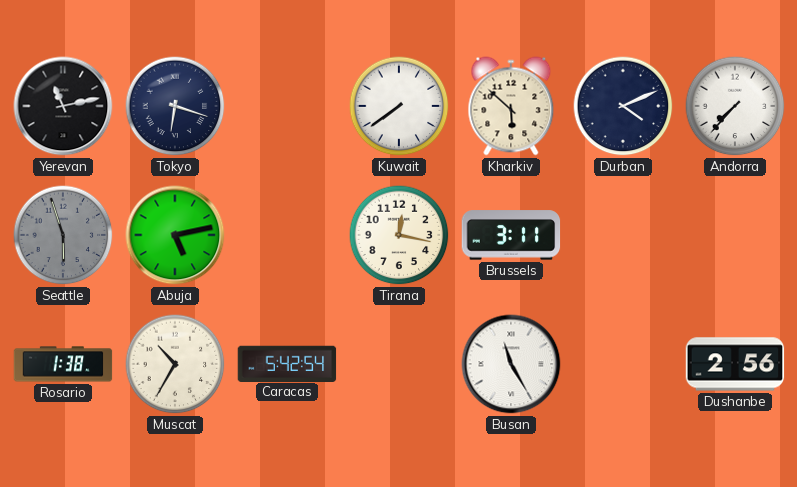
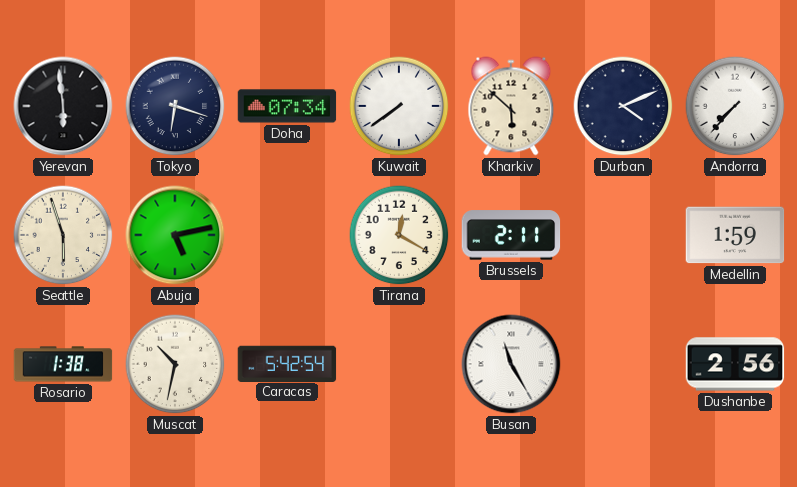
Yerevan: 11:13 -> 5:59 (63, 106)
Doha: none -> 07:34 (287, 106)
Seattle dial: grey -> cream (63, 235)
Tirana: 12:17 -> 12:20 (399, 235)
Brussels: 3:11 -> 2:11 (511, 235)
Medellin: none -> 1:59 (735, 235)
Muscat: 10:35 -> 10:32 (175, 364)
